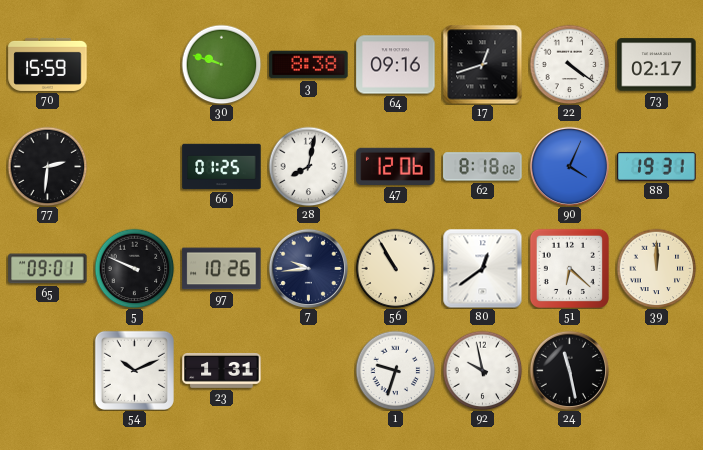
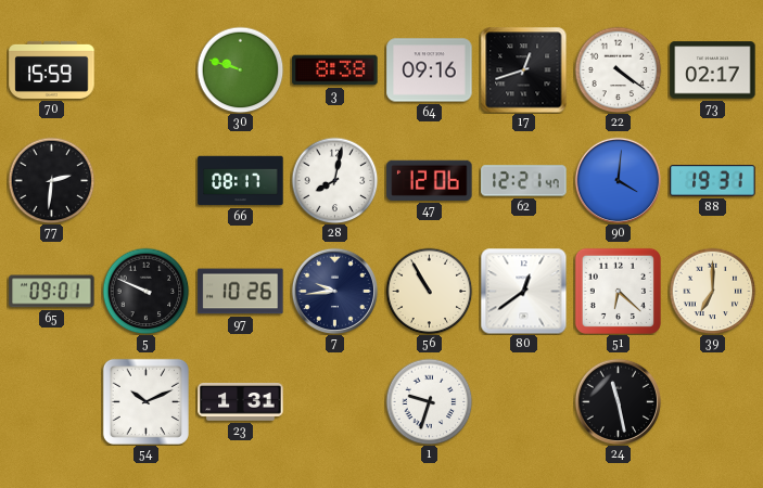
66: 01:25 -> 08:17 (241, 181)
62: 8:18 -> 12:21 (524, 181)
90: 4:04 -> 4:01 (618, 180)
39: 12:00 -> 7:00 (712, 291)
92: 9:58 -> none (482, 370)
